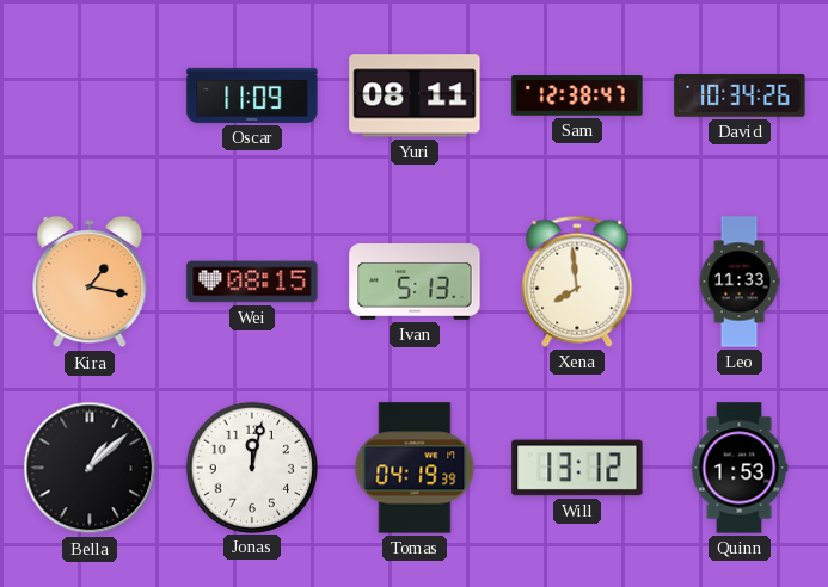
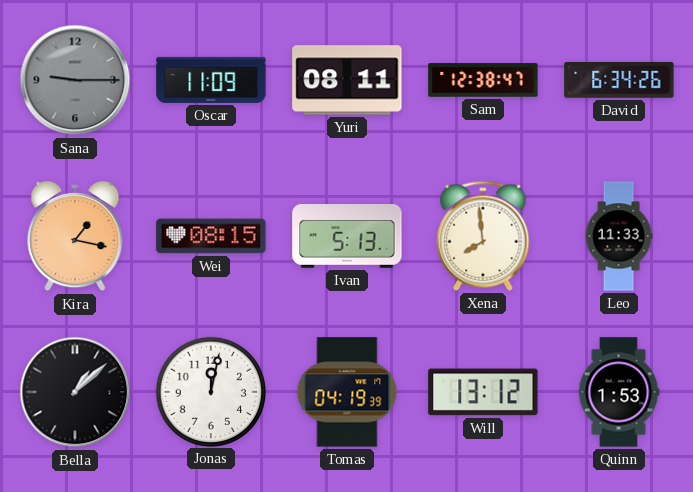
Sana: none -> 9:15 (75, 80)
David: 10:34 -> 6:34 (619, 80)
